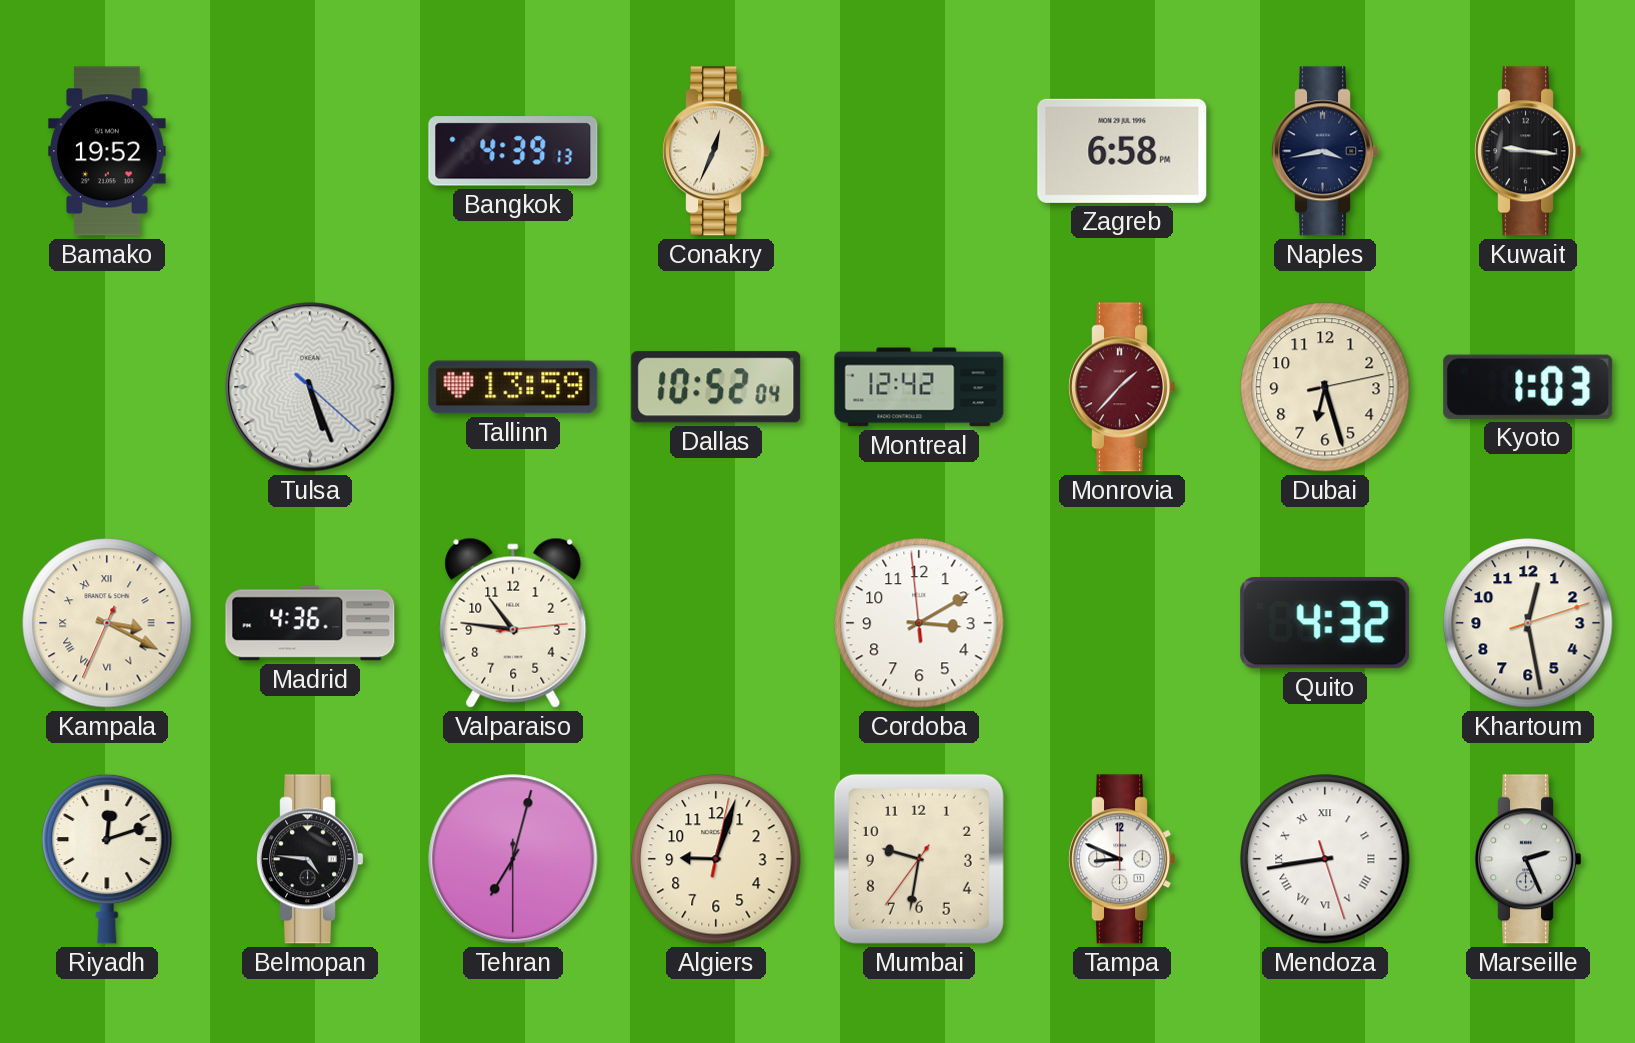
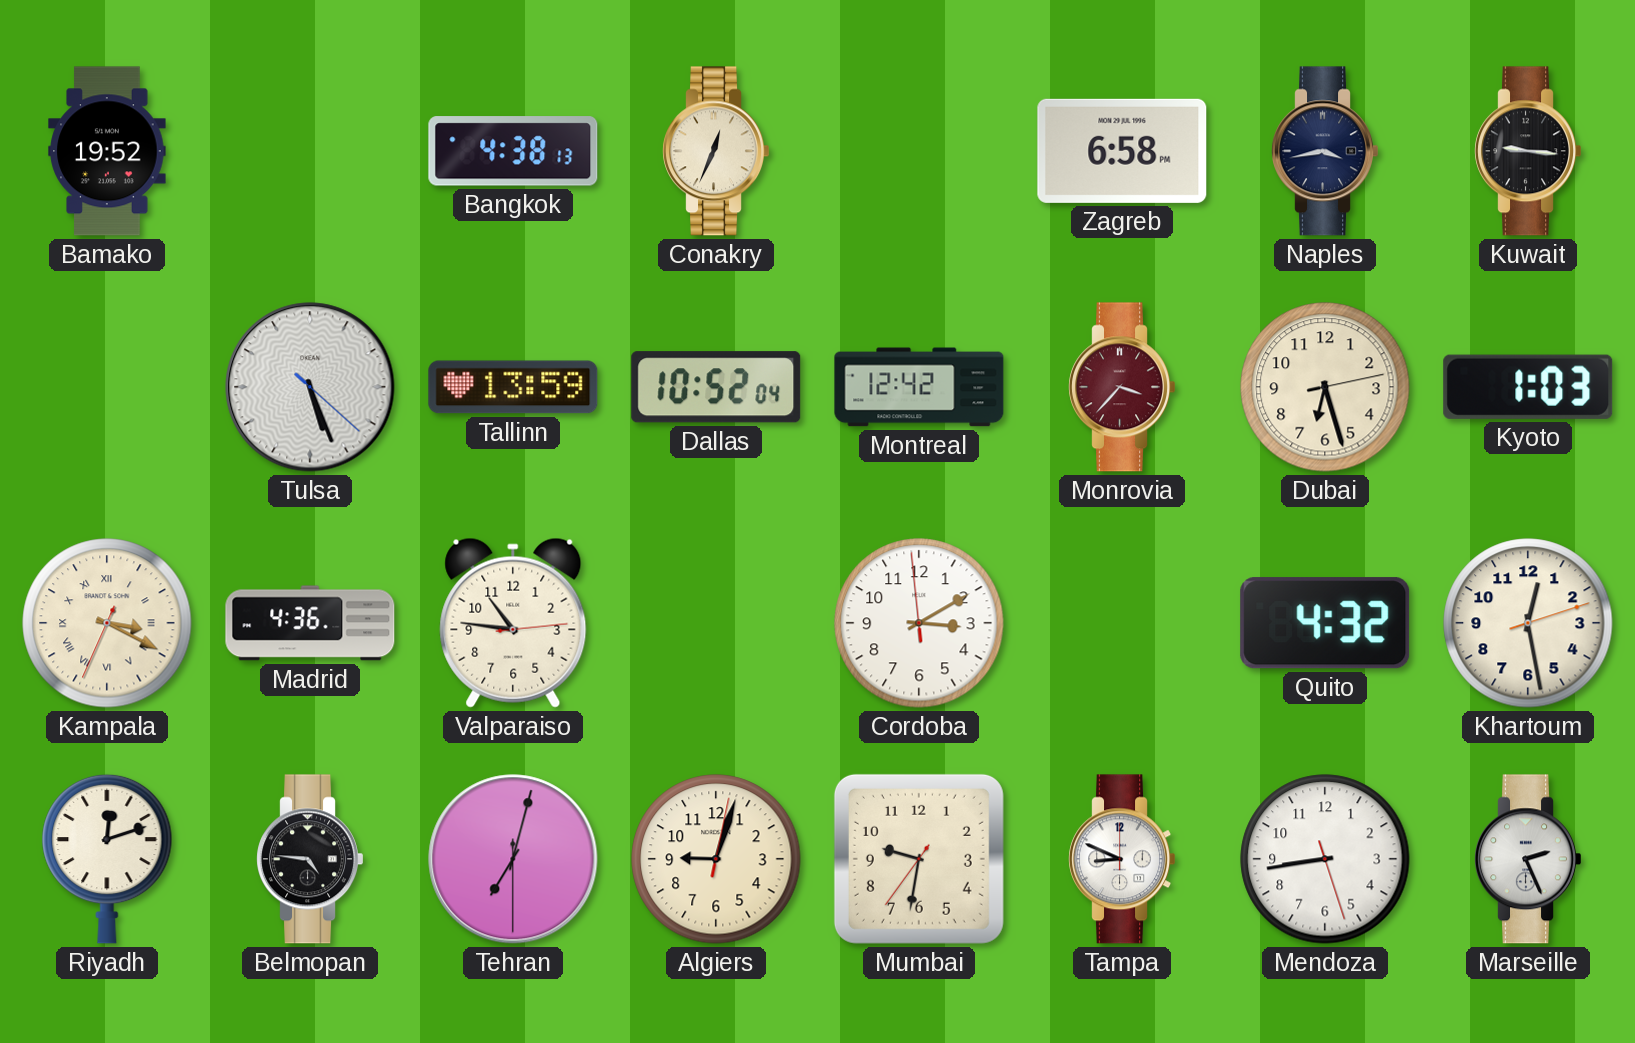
Bangkok: 4:39 -> 4:38 (513, 151)
Monrovia: 1:37 -> 3:37 (1121, 387)
Mendoza numerals: Roman -> Arabic (1325, 859)
